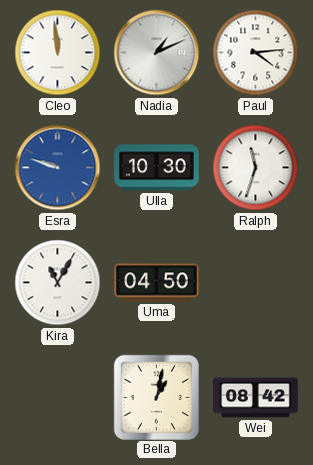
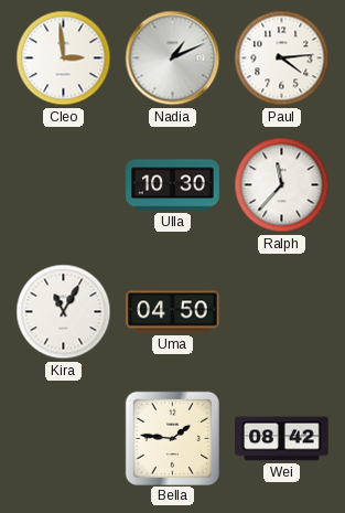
Cleo: 11:59 -> 2:59 (64, 58)
Esra: 9:48 -> none (58, 168)
Ralph: 11:33 -> 11:37 (282, 185)
Bella: 1:02 -> 1:46 (172, 438)
